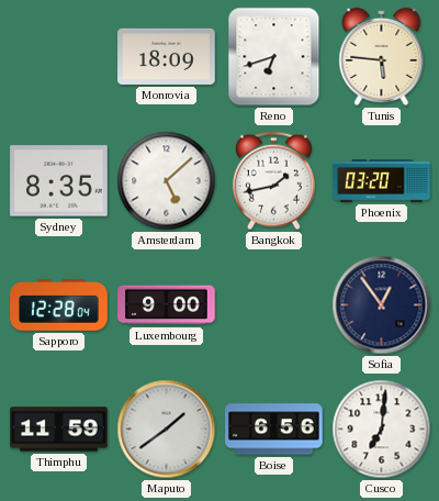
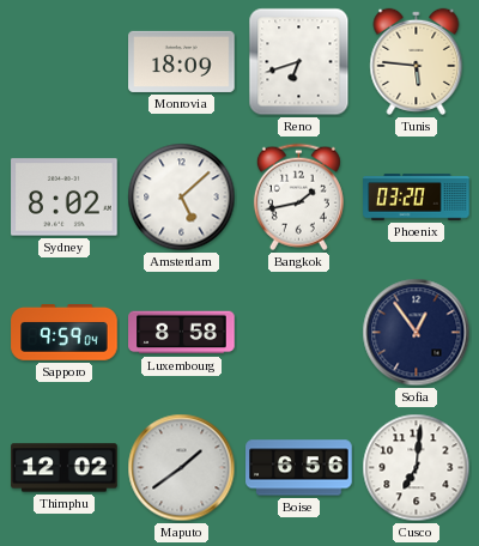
Sydney: 8:35 -> 8:02 (65, 198)
Sapporo: 12:28 -> 9:59 (65, 333)
Luxembourg: 9:00 -> 8:58 (182, 333)
Thimphu: 11:59 -> 12:02 (65, 468)
